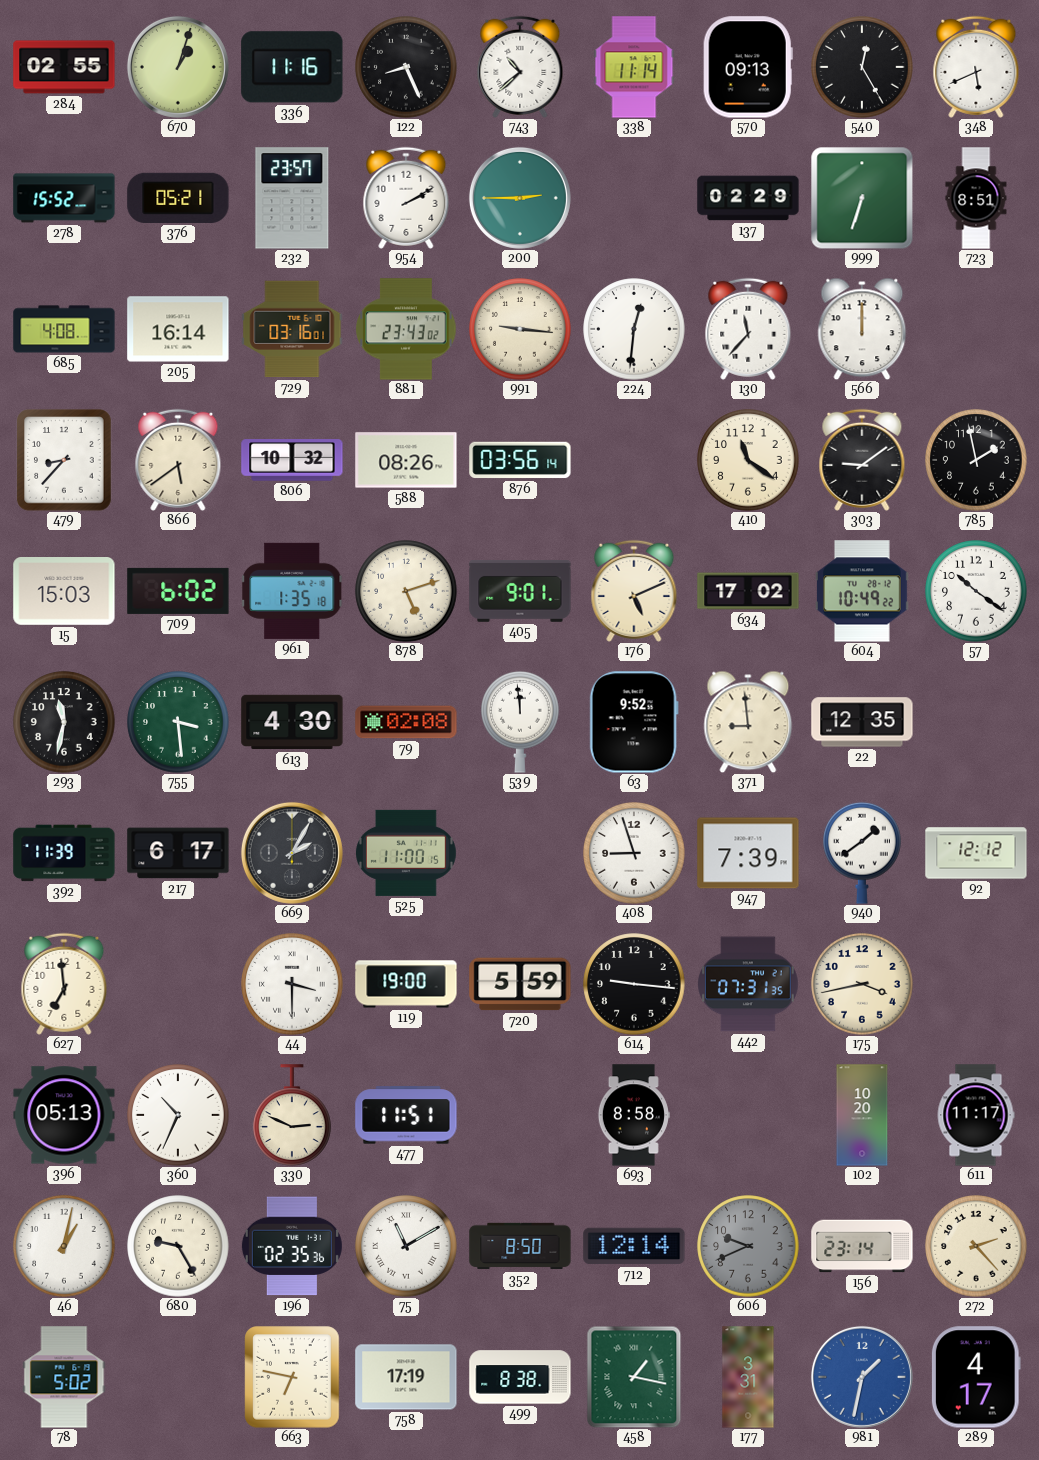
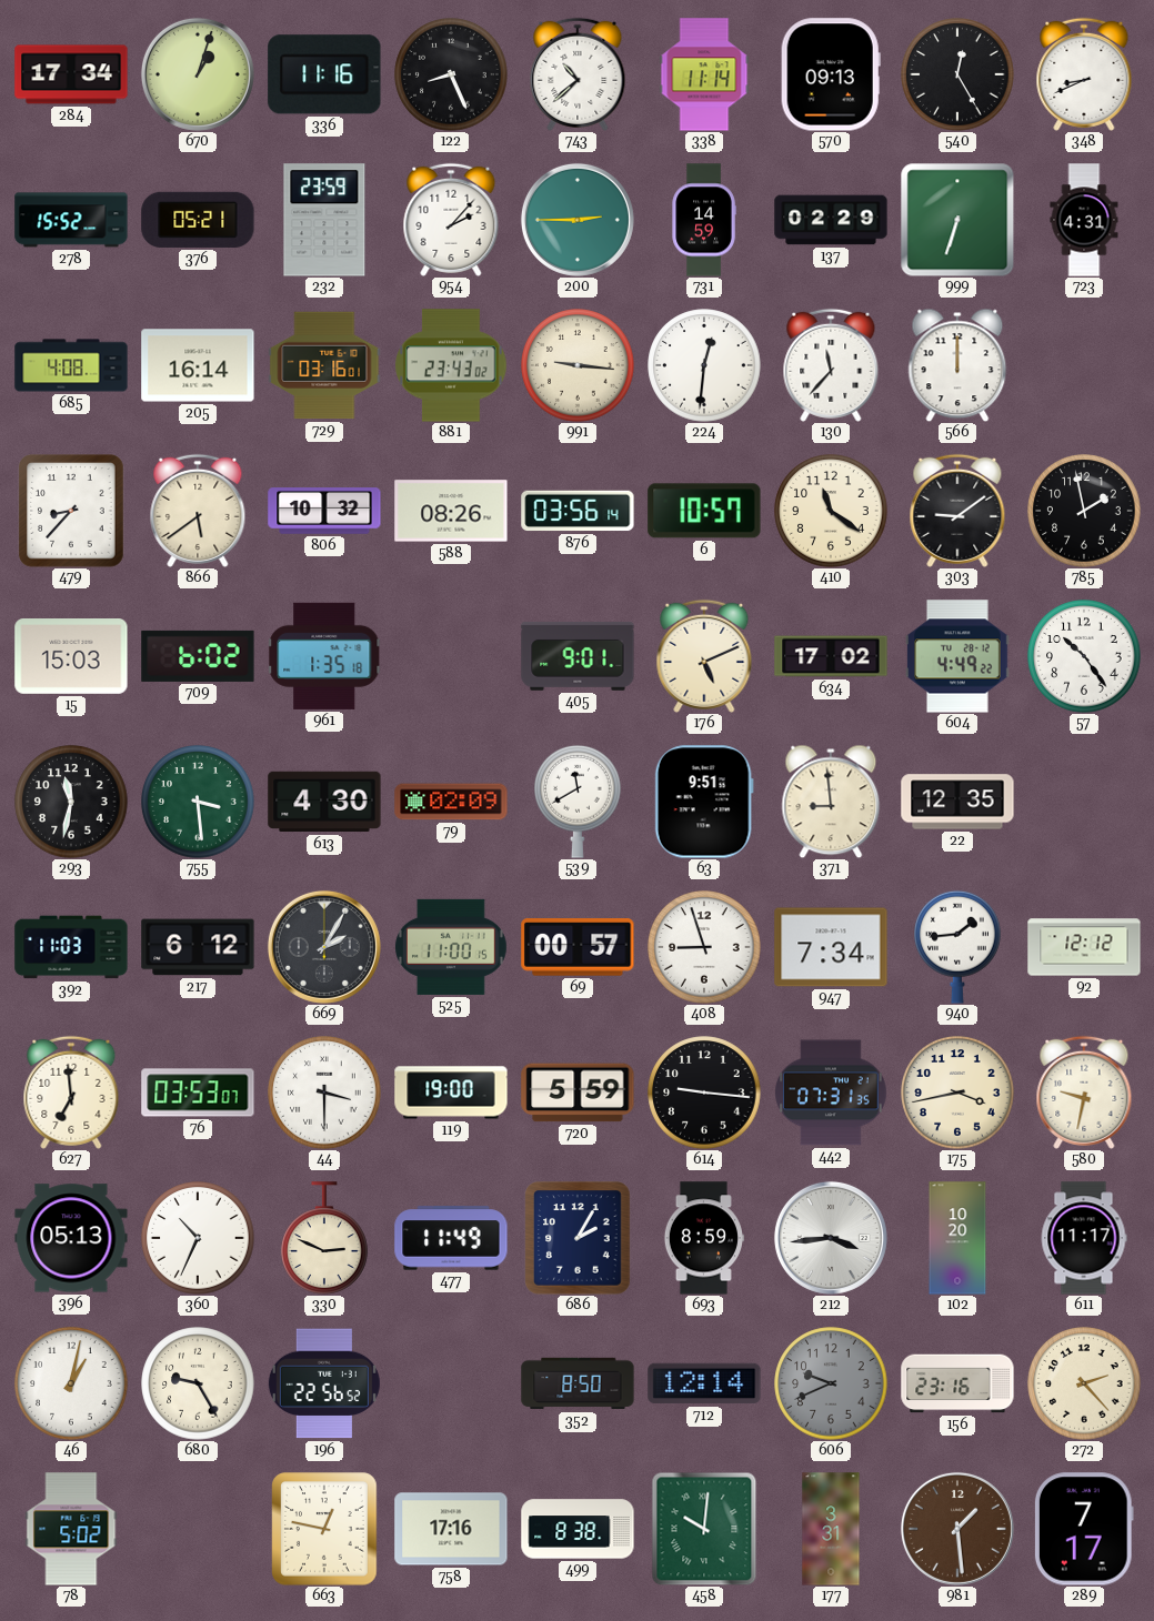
284: 02:55 -> 17:34 (71, 74)
348: 5:41 -> 8:41 (1084, 74)
232: 23:57 -> 23:59 (324, 220)
954: 2:10 -> 2:07 (451, 220)
731: none -> 14:59 (704, 220)
723: 8:51 -> 4:31 (1084, 220)
6: none -> 10:57 (704, 511)
878: 5:12 -> none (406, 591)
604: 10:49 -> 4:49 (959, 656)
57: 10:21 -> 10:24 (1084, 656)
79: 02:08 -> 02:09 (451, 802)
539: 11:59 -> 11:40 (578, 802)
63: 9:52 -> 9:51 (704, 802)
392: 11:39 -> 11:03 (71, 947)
217: 6:17 -> 6:12 (198, 947)
69: none -> 00:57 (578, 947)
947: 7:39 -> 7:34 (831, 947)
940: 1:39 -> 1:44 (957, 947)
76: none -> 03:53 (198, 1093)
580: none -> 9:32 (1084, 1093)
477: 11:51 -> 11:49 (451, 1238)
686: none -> 2:05 (578, 1238)
693: 8:58 -> 8:59 (703, 1238)
212: none -> 3:44 (831, 1238)
196: 02:35 -> 22:56 (324, 1383)
75: 11:10 -> none (406, 1246)
156: 23:14 -> 23:16 (957, 1383)
663: 6:47 -> 12:47 (324, 1529)
758: 17:19 -> 17:16 (451, 1529)
458: 1:17 -> 10:01 (704, 1529)
981: 1:32 -> 1:29 (957, 1529)
981 dial: blue -> brown (957, 1529)
289: 4:17 -> 7:17 (1084, 1529)
